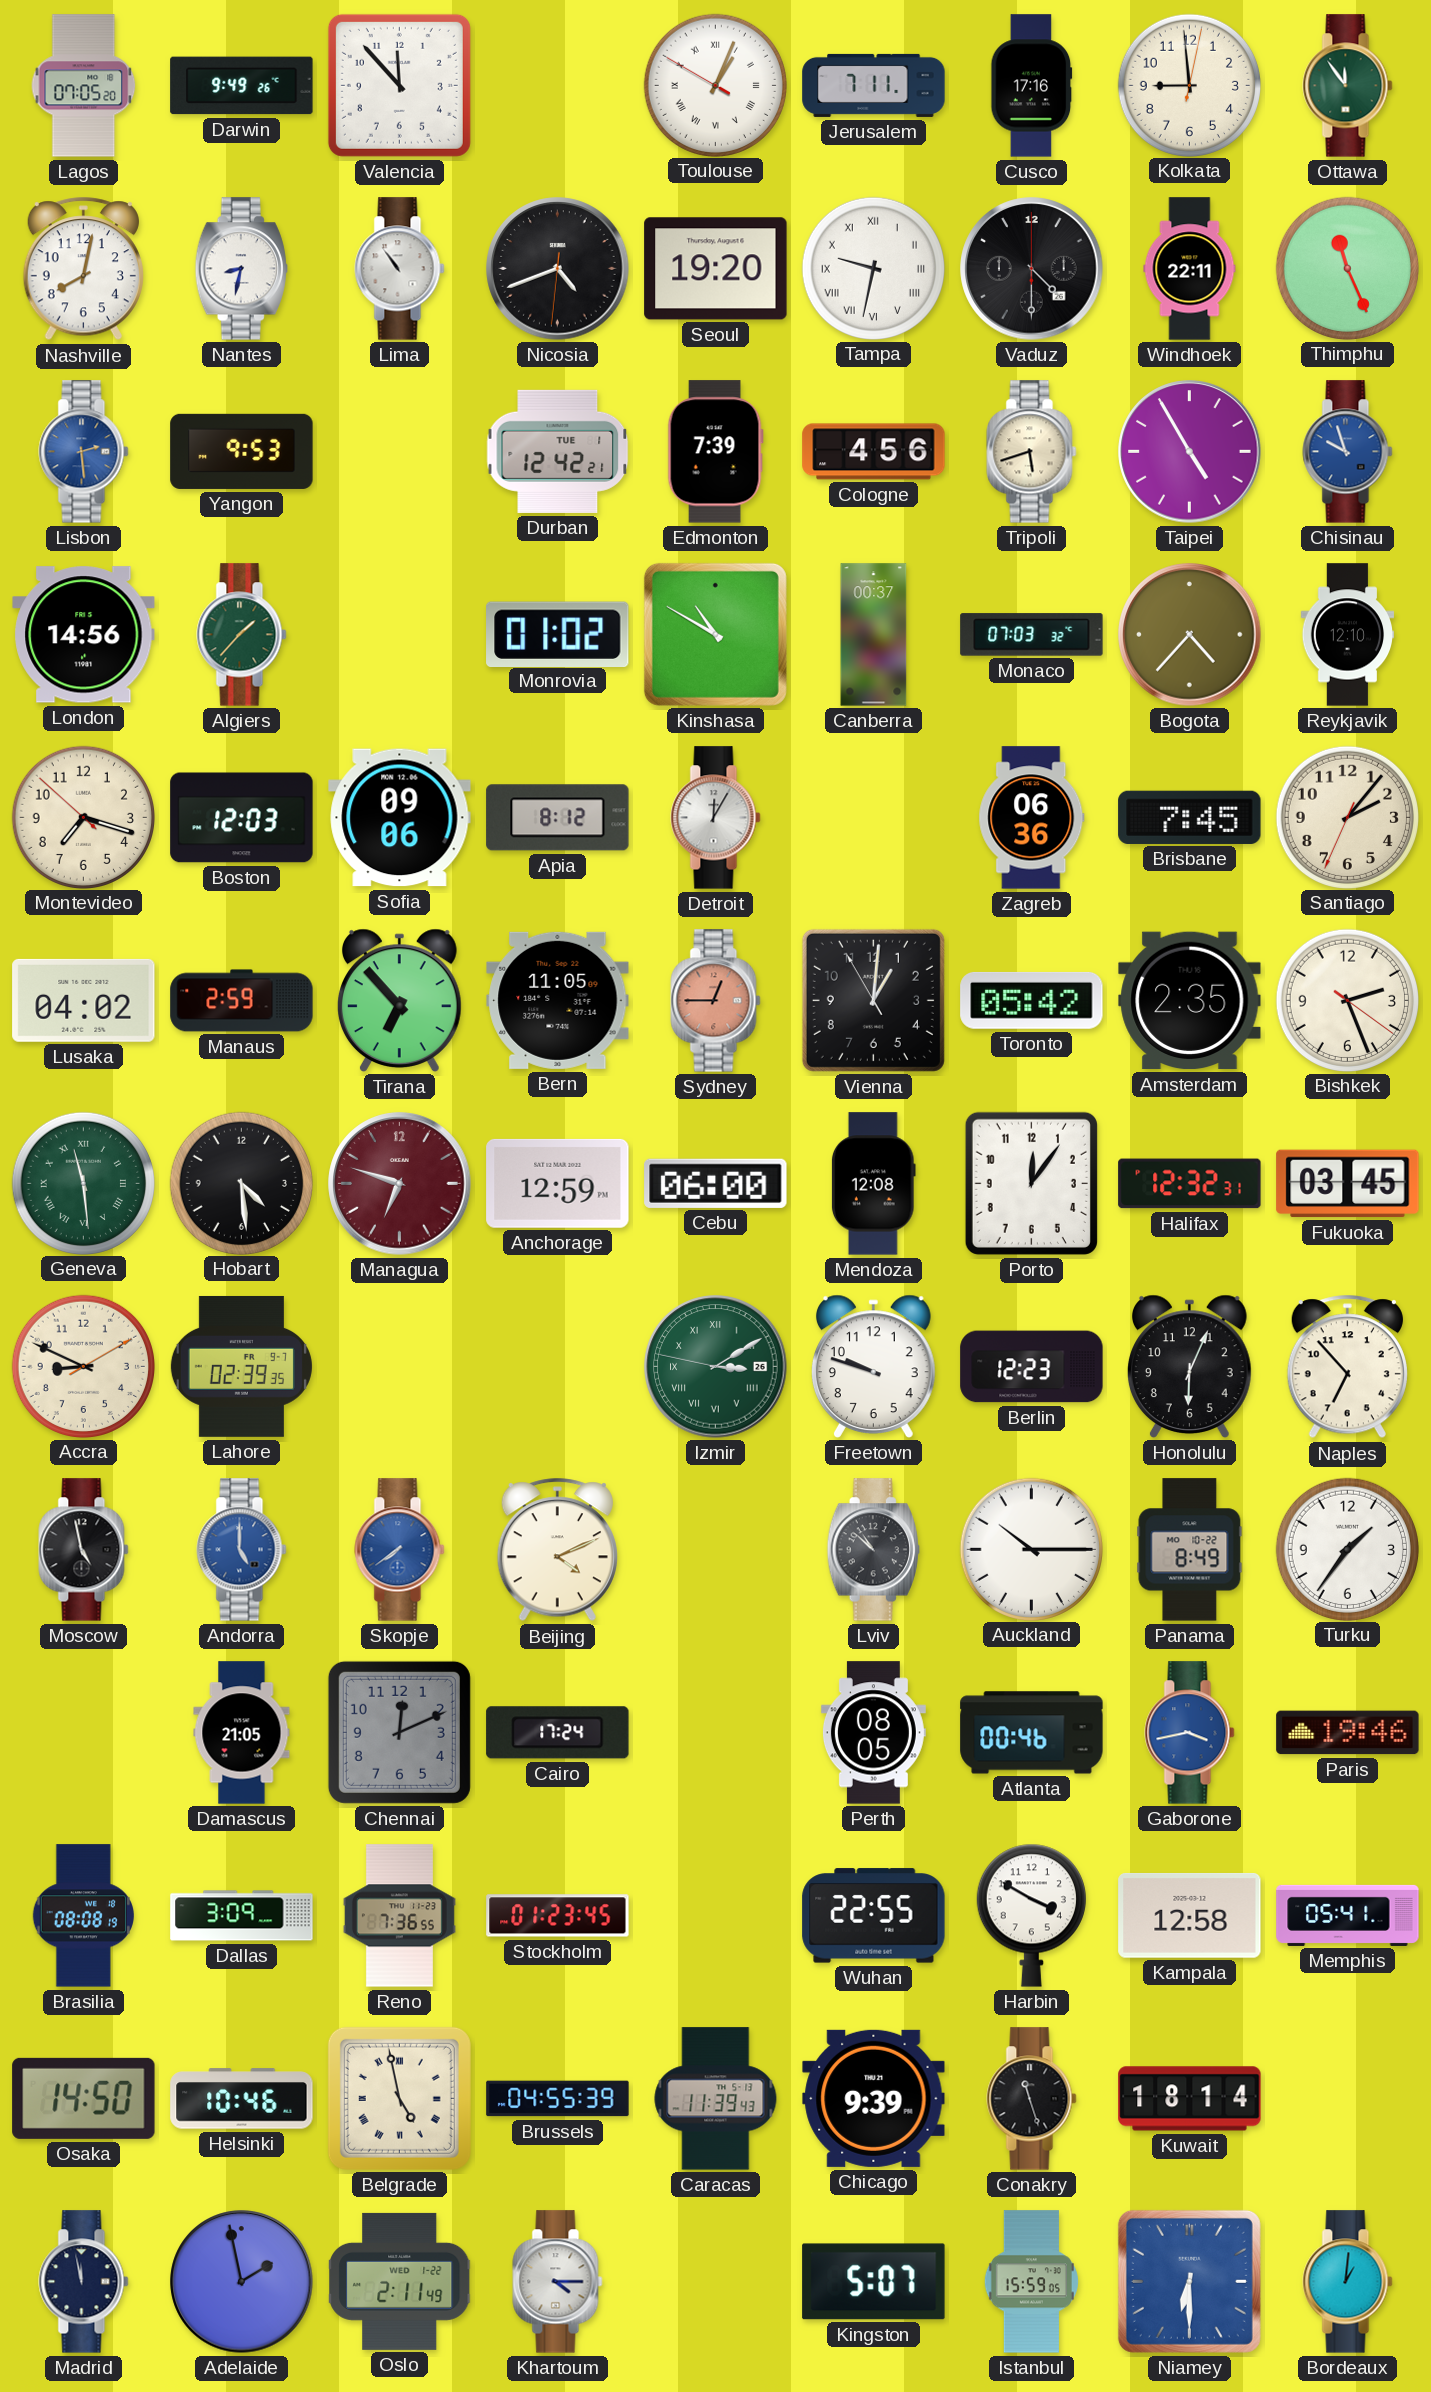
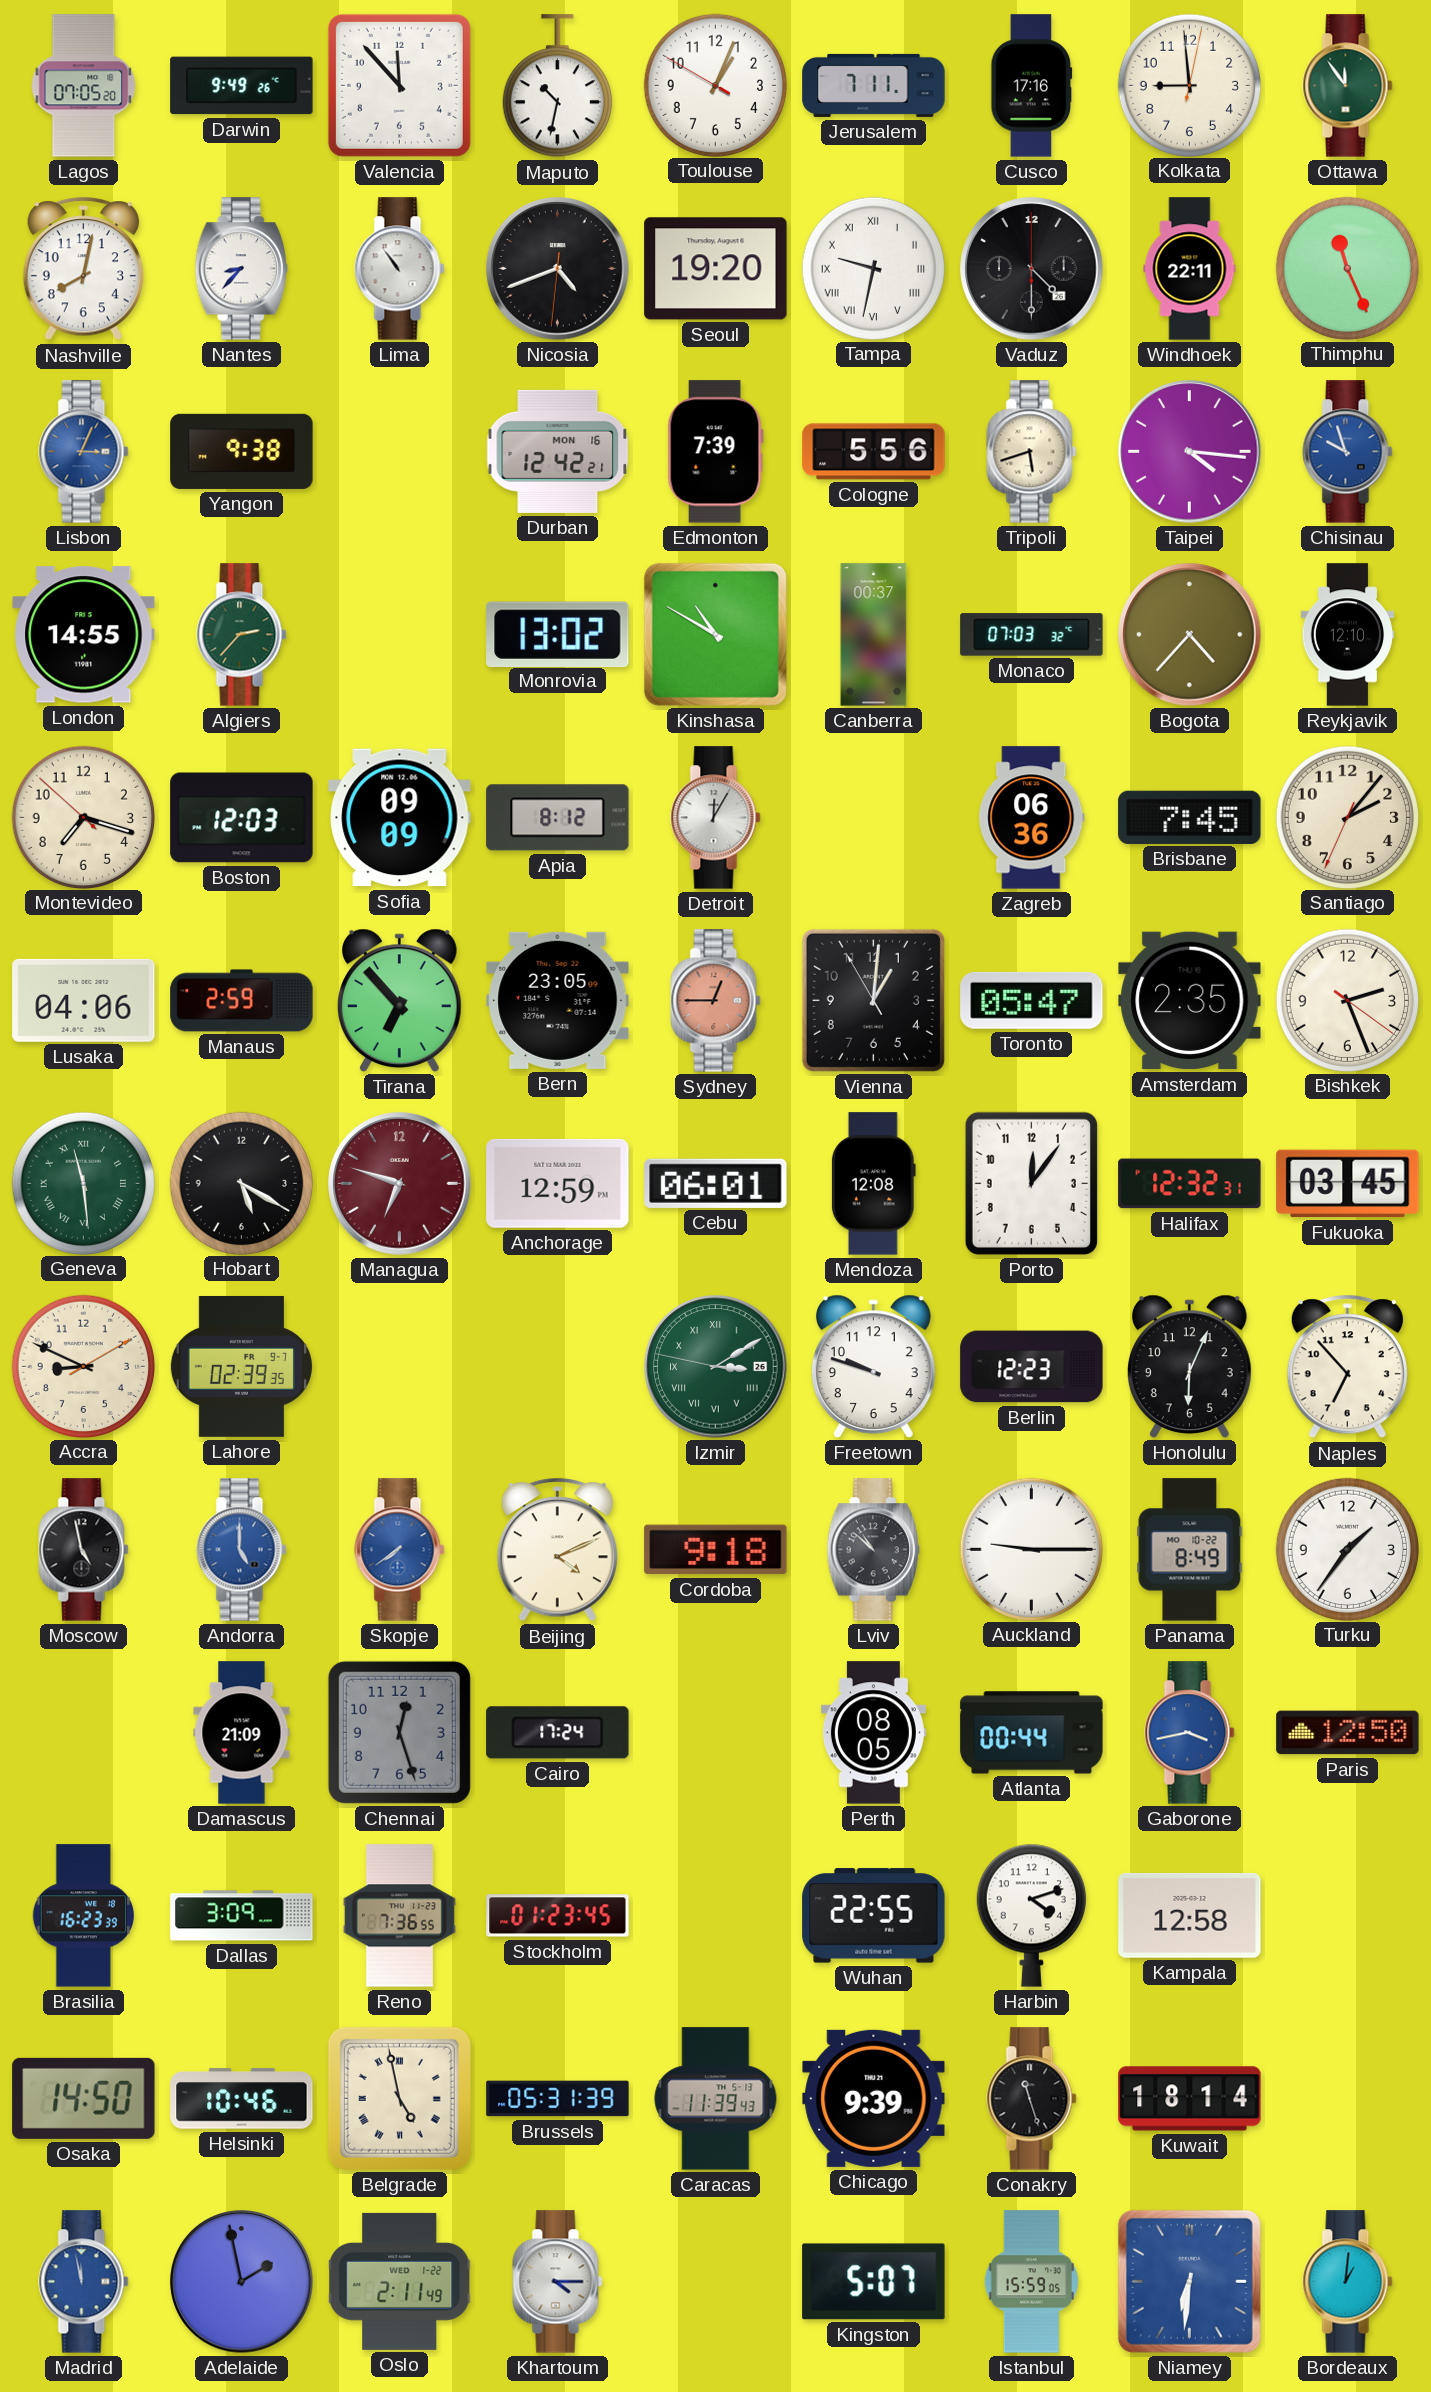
Maputo: none -> 10:32 (557, 86)
Toulouse numerals: Roman -> Arabic (715, 85)
Nantes: 8:32 -> 8:37 (241, 269)
Lisbon: 2:29 -> 3:04 (84, 452)
Yangon: 9:53 -> 9:38 (242, 451)
Durban date: TUE 1 -> MON 16 (558, 451)
Cologne: 4:56 -> 5:56 (874, 452)
Taipei: 4:55 -> 4:16 (1190, 452)
London: 14:56 -> 14:55 (84, 635)
Algiers: 1:37 -> 2:37 (242, 635)
Monrovia: 01:02 -> 13:02 (558, 634)
Sofia: 09:06 -> 09:09 (400, 818)
Lusaka: 04:02 -> 04:06 (84, 1000)
Bern: 11:05 -> 23:05 (558, 1000)
Toronto: 05:42 -> 05:47 (1032, 1000)
Hobart: 4:29 -> 5:20 (241, 1183)
Cebu: 06:00 -> 06:01 (716, 1183)
Cordoba: none -> 9:18 (716, 1550)
Auckland: 10:15 -> 9:15 (1031, 1549)
Damascus: 21:05 -> 21:09 (242, 1733)
Chennai: 12:11 -> 12:27 (399, 1732)
Atlanta: 00:46 -> 00:44 (1032, 1733)
Paris: 19:46 -> 12:50 (1348, 1733)
Brasilia: 08:08 -> 16:23 (83, 1916)
Harbin: 3:50 -> 4:12 (1031, 1915)
Memphis: 05:41 -> none (1348, 1915)
Brussels: 04:55 -> 05:31 (558, 2099)
Madrid dial: navy -> blue (84, 2282)
Niamey: 6:30 -> 6:31 (1189, 2281)
